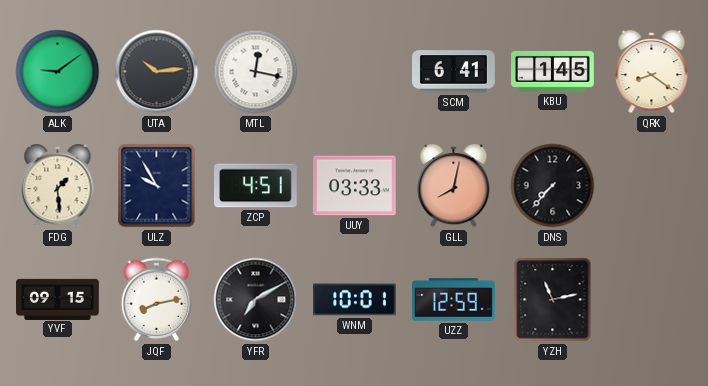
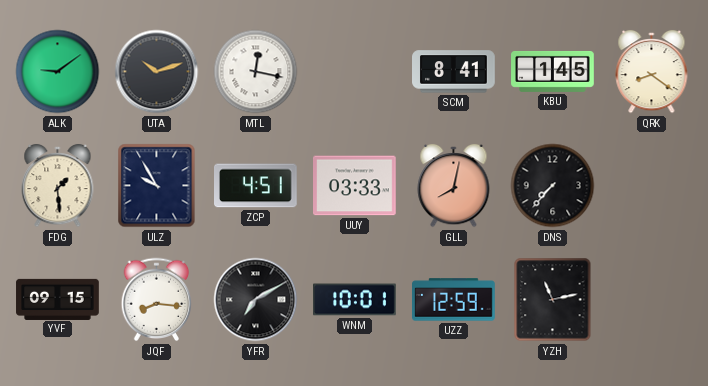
UTA: 10:14 -> 10:12 (157, 72)
SCM: 6:41 -> 8:41 (454, 72)
JQF: 8:13 -> 8:16 (157, 300)
